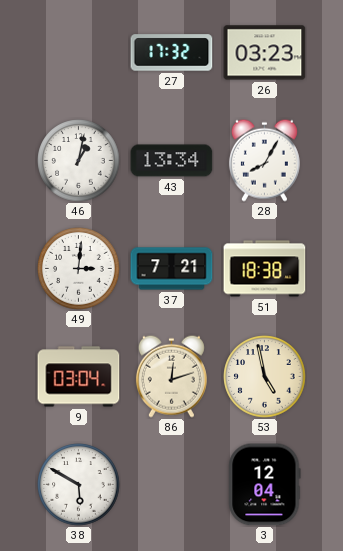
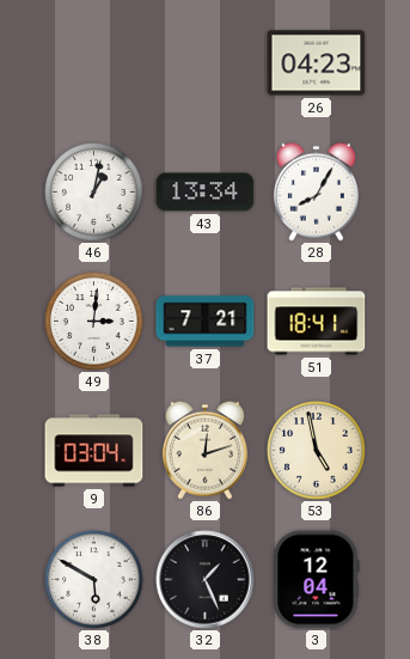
27: 17:32 -> none (172, 53)
26: 03:23 -> 04:23 (317, 63)
51: 18:38 -> 18:41 (317, 322)
32: none -> 1:26 (206, 580)
